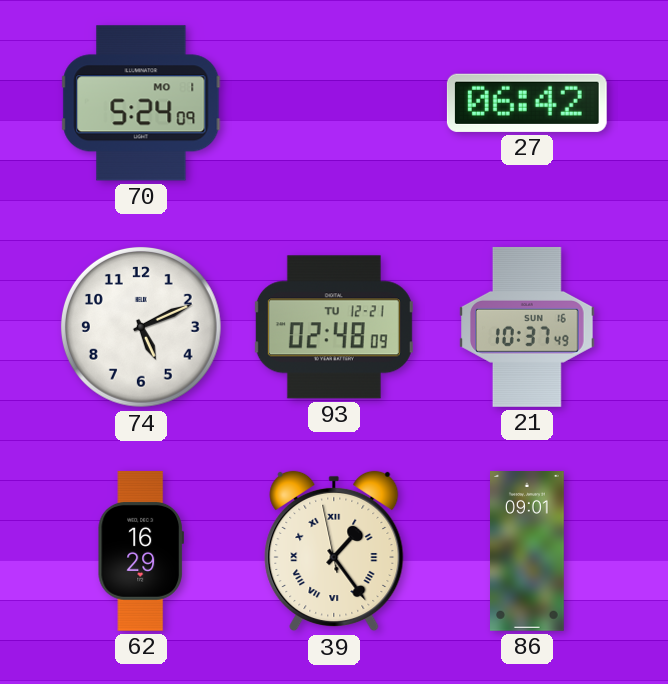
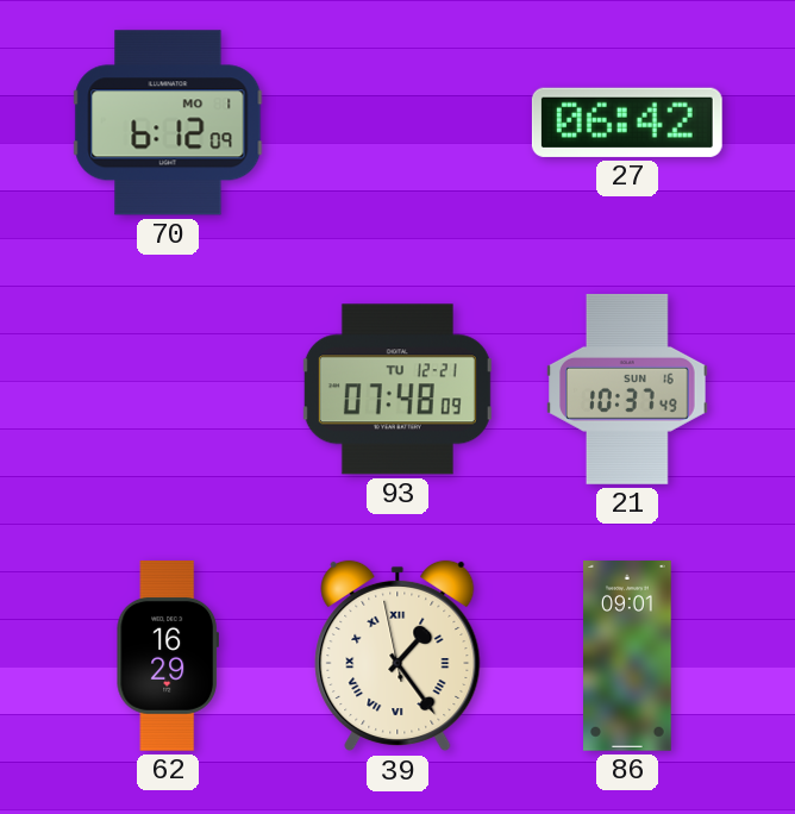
70: 5:24 -> 6:12 (168, 123)
74: 5:11 -> none (141, 327)
93: 02:48 -> 07:48 (397, 389)
